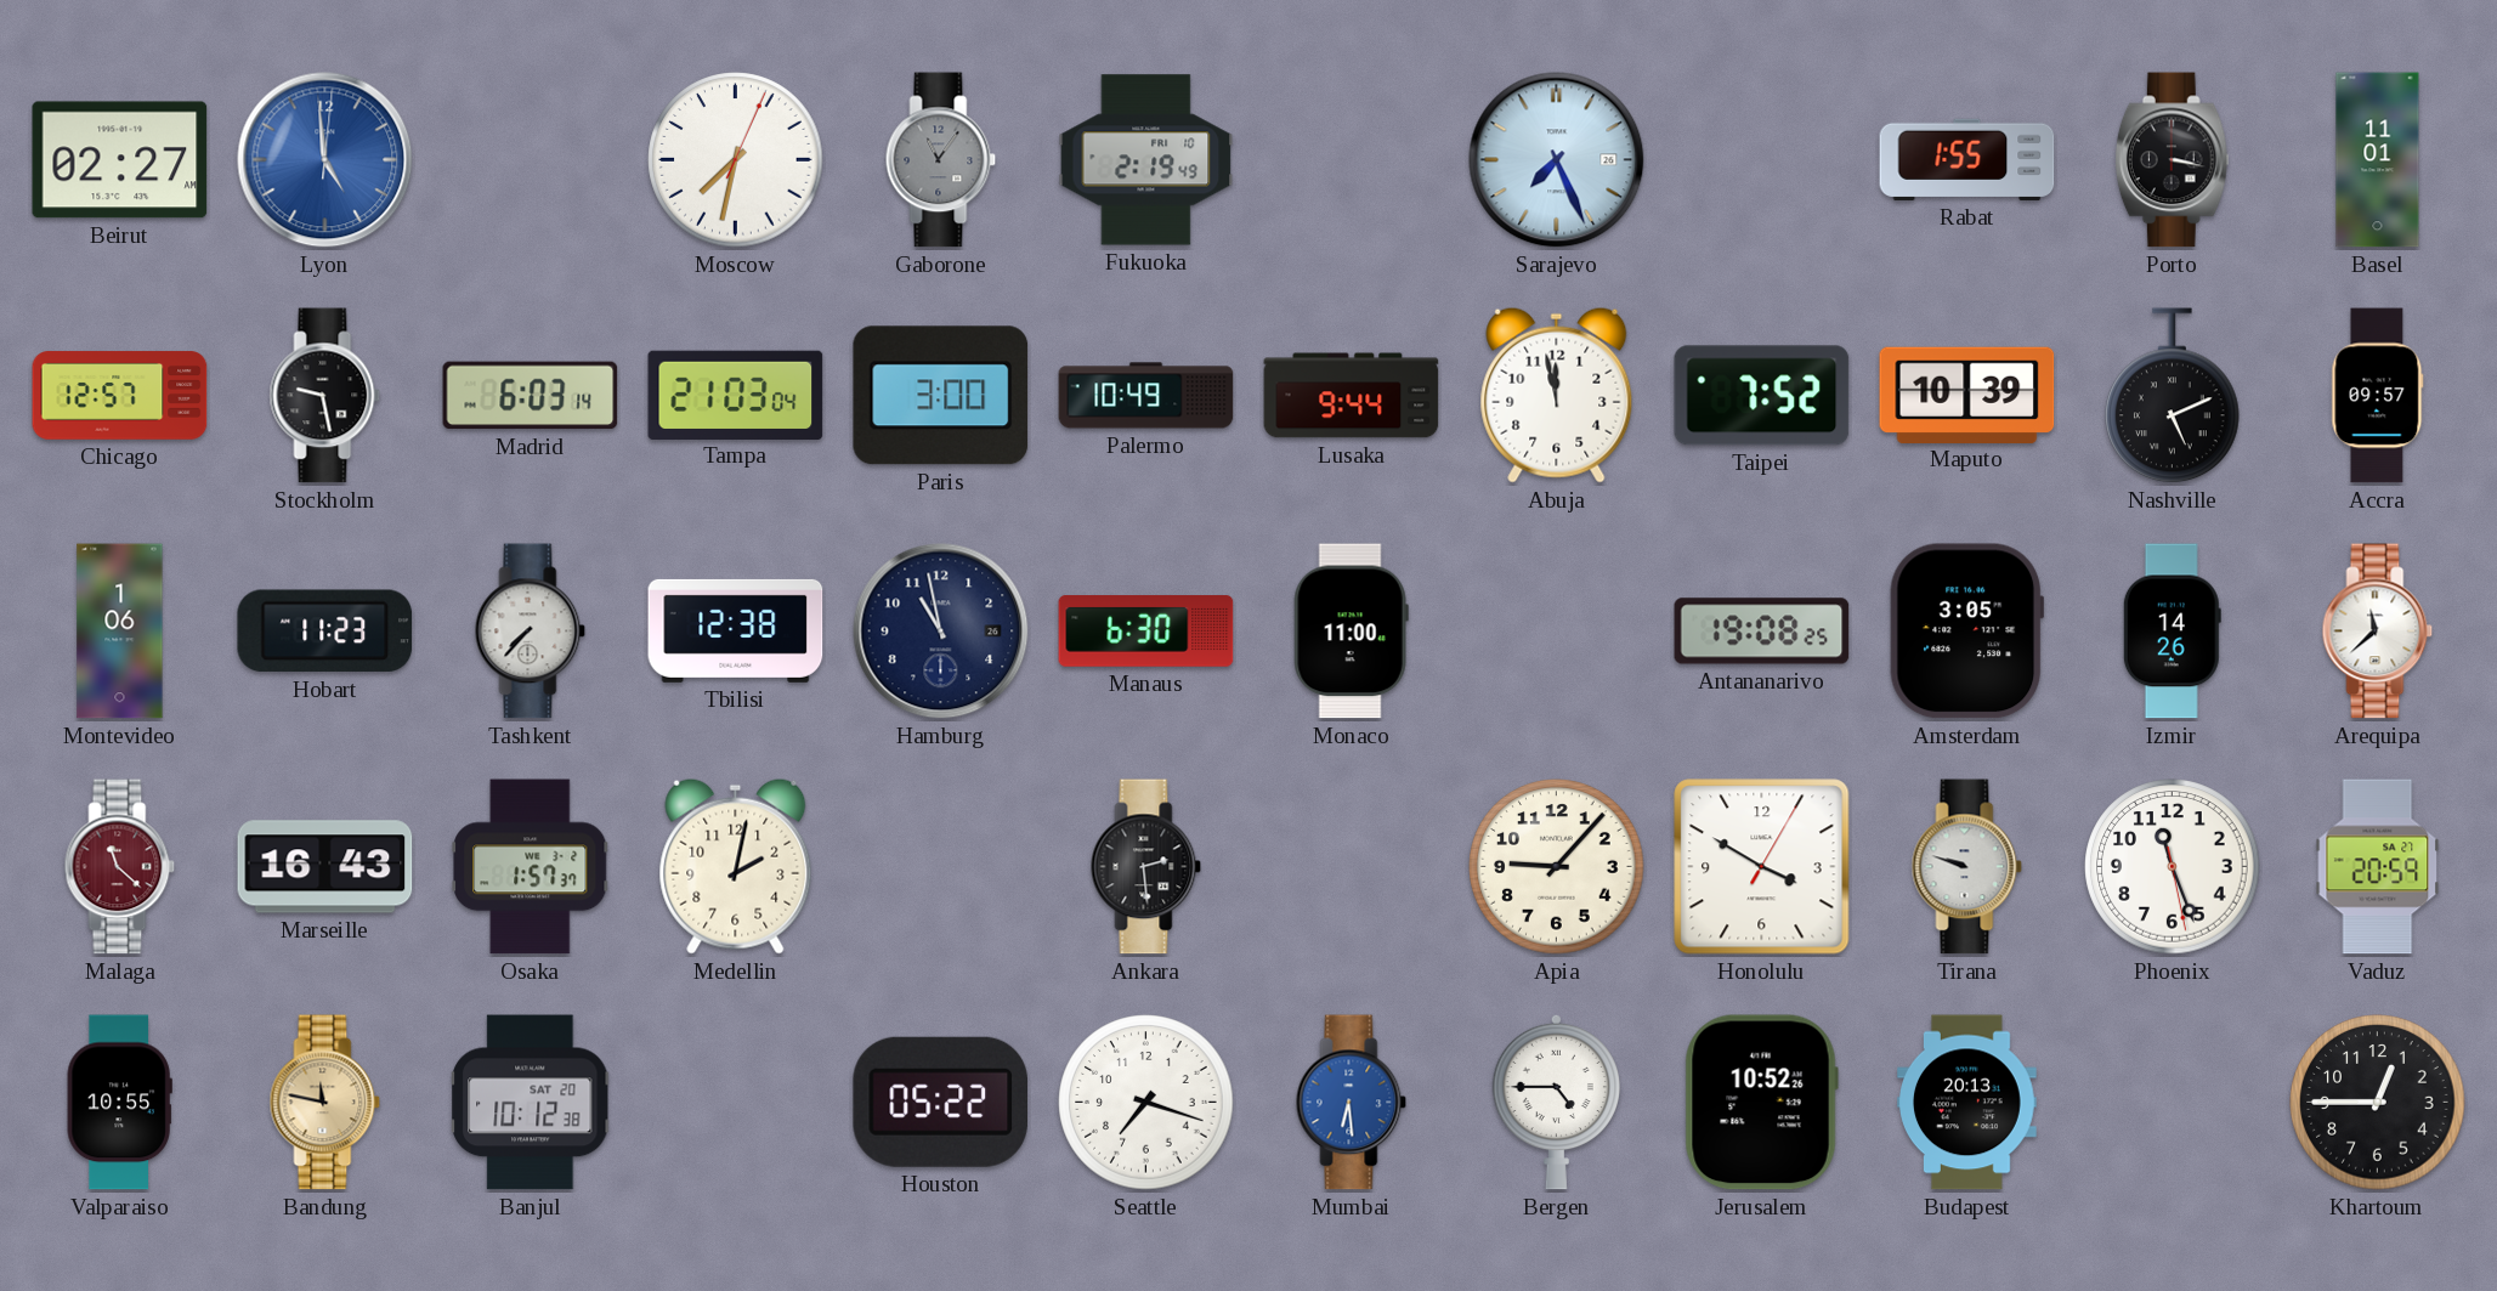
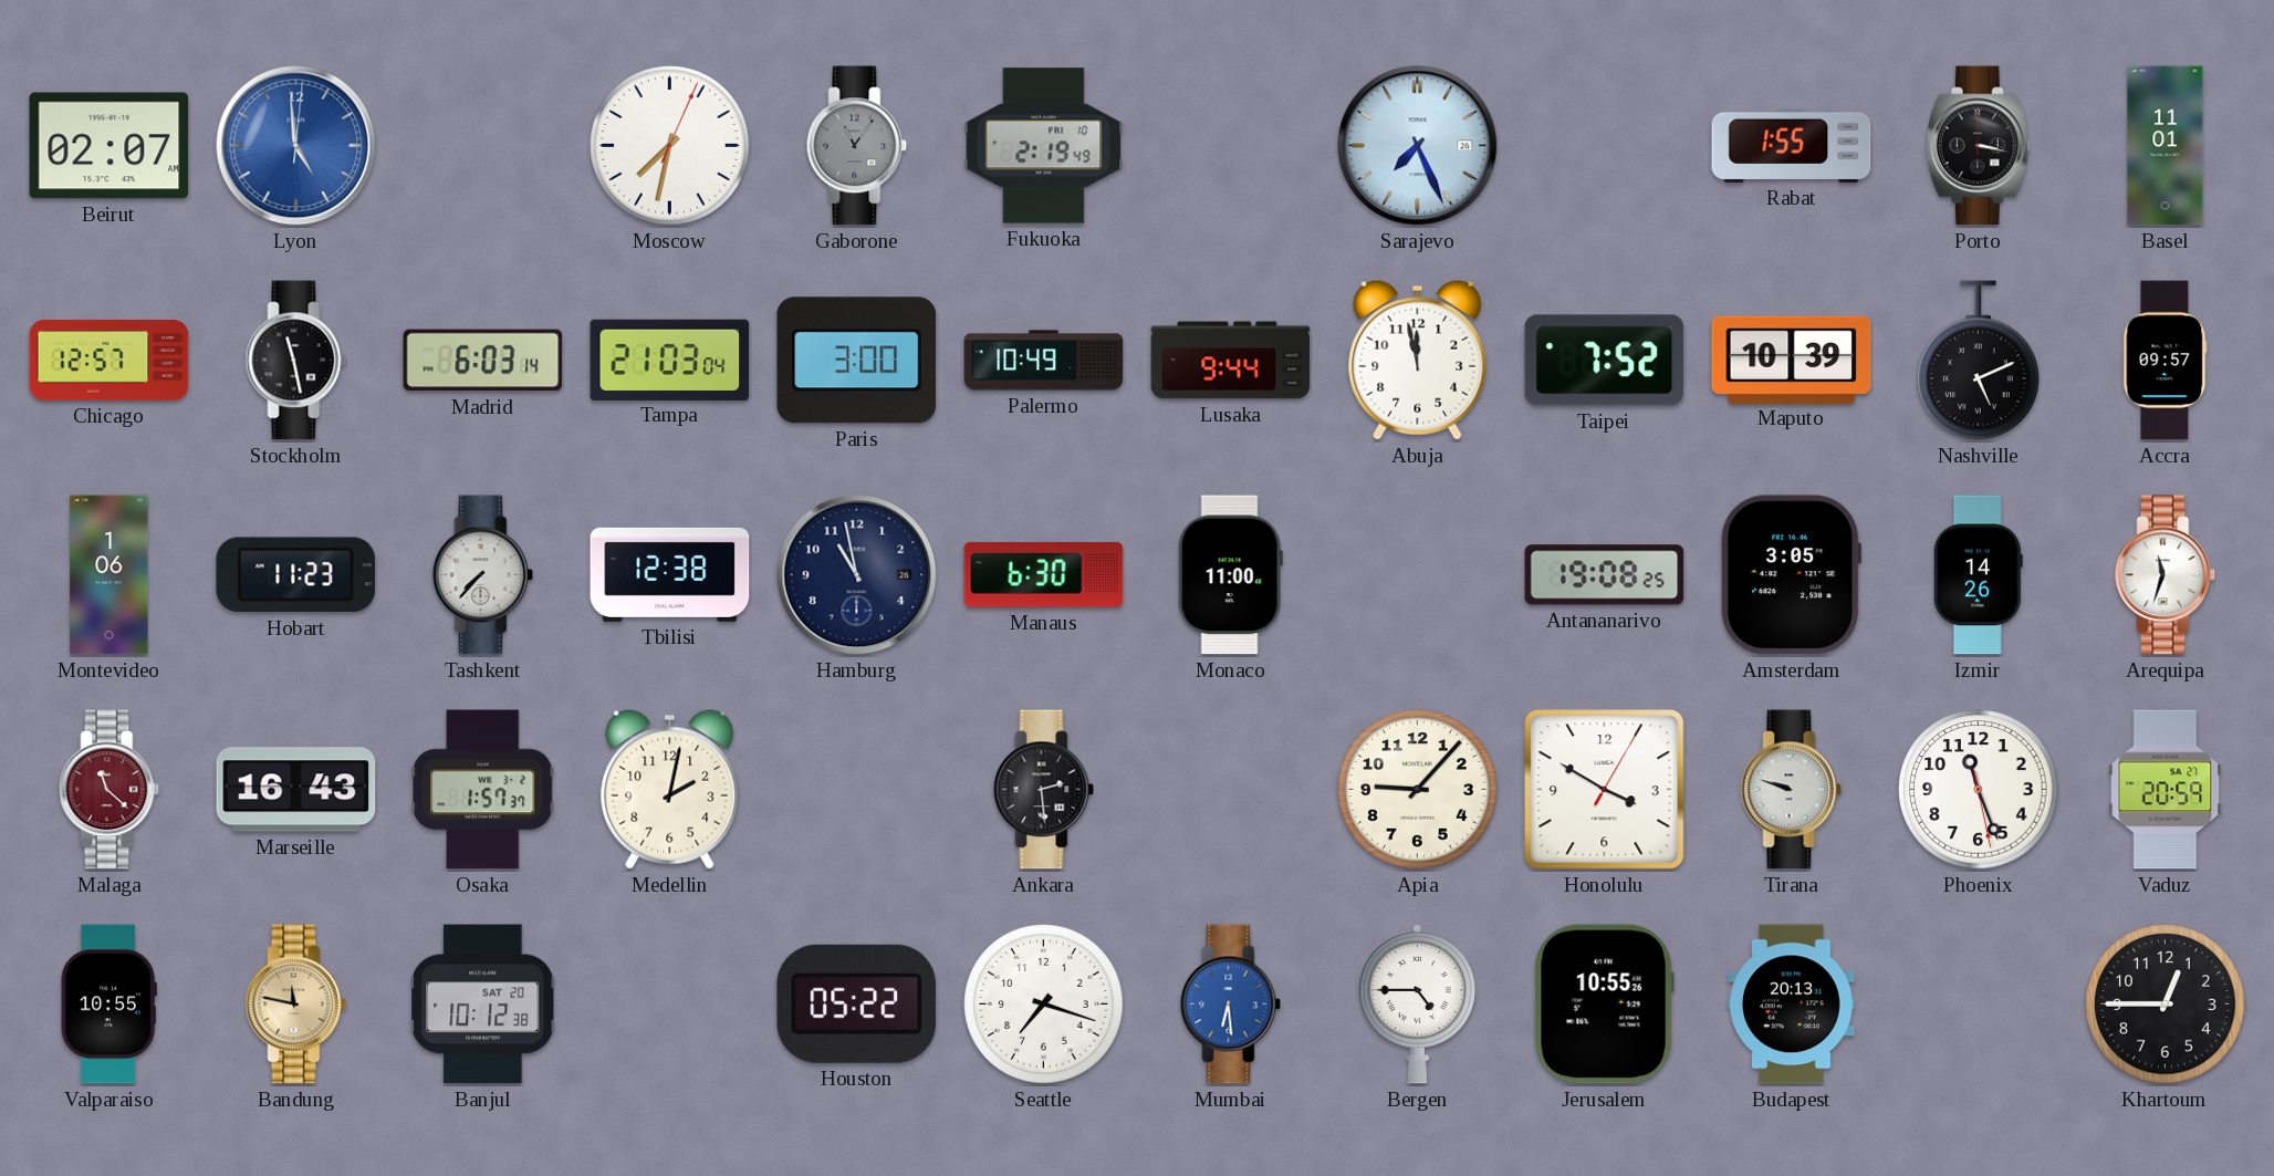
Beirut: 02:27 -> 02:07 (109, 146)
Stockholm: 9:28 -> 11:28 (296, 361)
Arequipa: 11:38 -> 11:33 (2166, 575)
Jerusalem: 10:52 -> 10:55 (1604, 1005)
